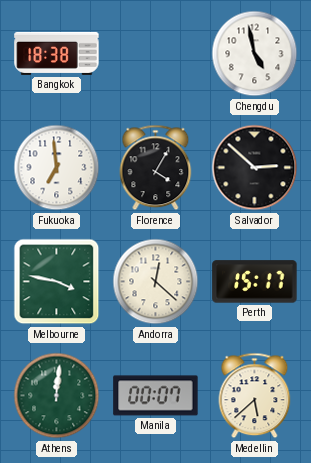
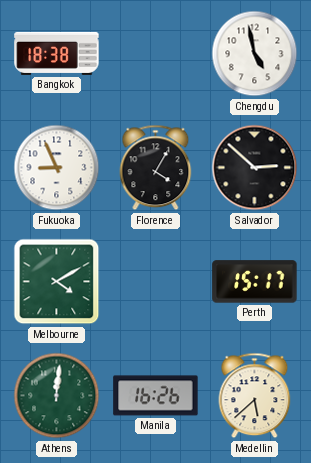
Fukuoka: 6:59 -> 8:56 (57, 168)
Melbourne: 3:47 -> 4:10 (57, 282)
Andorra: 12:22 -> none (156, 282)
Manila: 00:07 -> 16:26 (156, 396)
